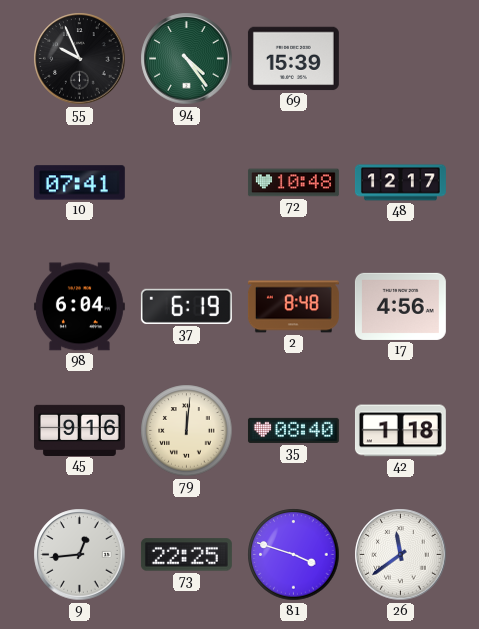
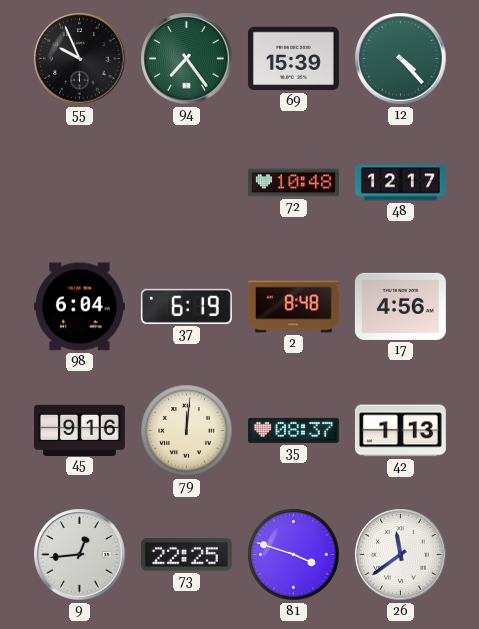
94: 4:24 -> 7:24 (187, 59)
12: none -> 4:23 (401, 59)
10: 07:41 -> none (79, 183)
35: 08:40 -> 08:37 (293, 430)
42: 1:18 -> 1:13 (400, 431)
